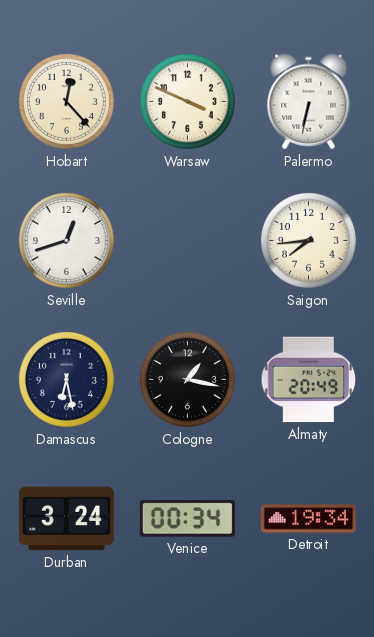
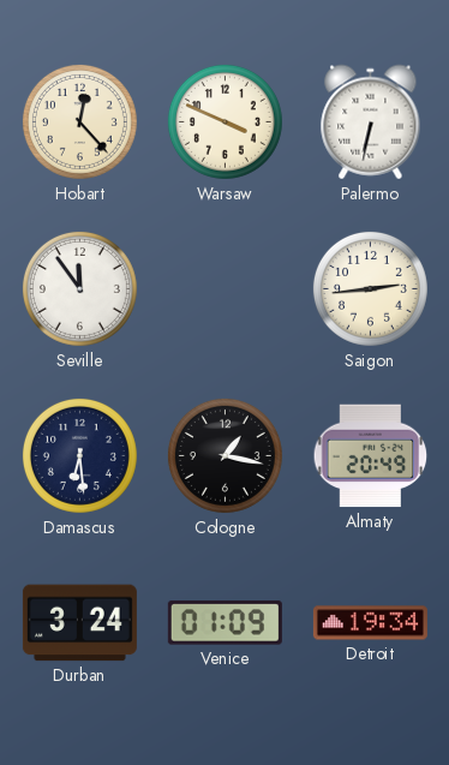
Seville: 12:42 -> 11:54 (79, 288)
Saigon: 7:44 -> 2:44 (370, 288)
Damascus: 6:28 -> 6:29 (79, 455)
Venice: 00:34 -> 01:09 (224, 623)
